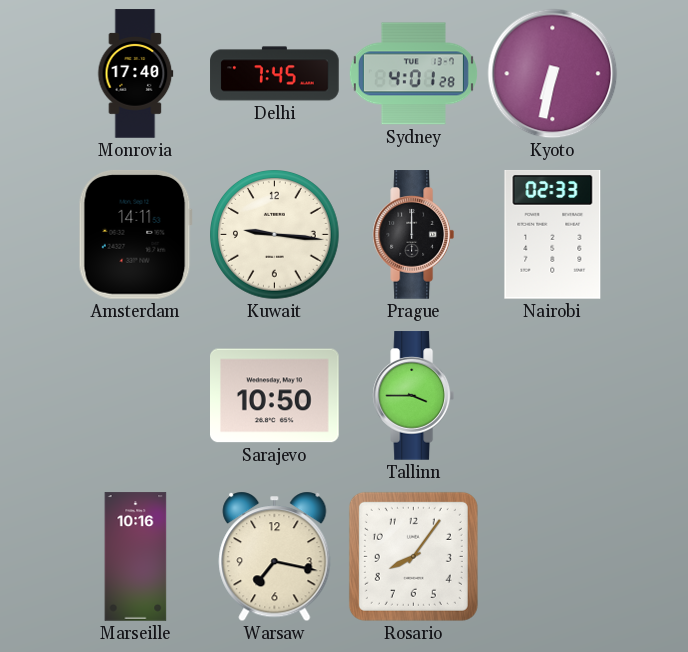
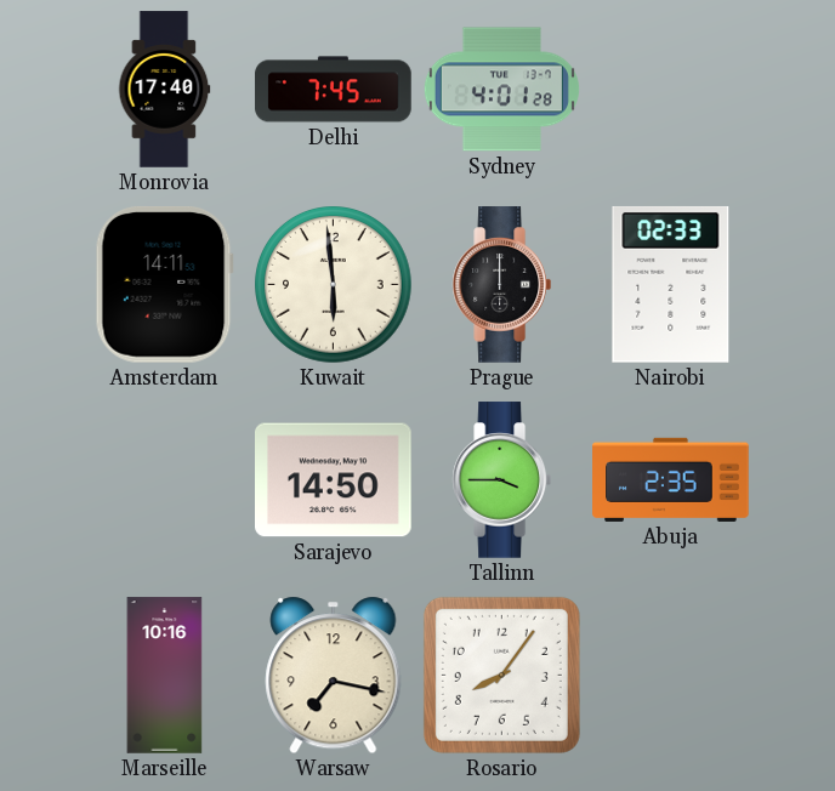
Kyoto: 6:32 -> none (553, 74)
Kuwait: 9:16 -> 5:59 (334, 285)
Sarajevo: 10:50 -> 14:50 (334, 480)
Abuja: none -> 2:35 (671, 479)
